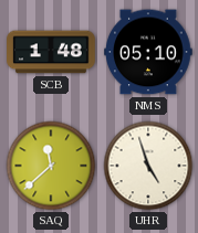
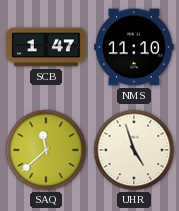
SCB: 1:48 -> 1:47 (46, 47)
NMS: 05:10 -> 11:10 (134, 47)
